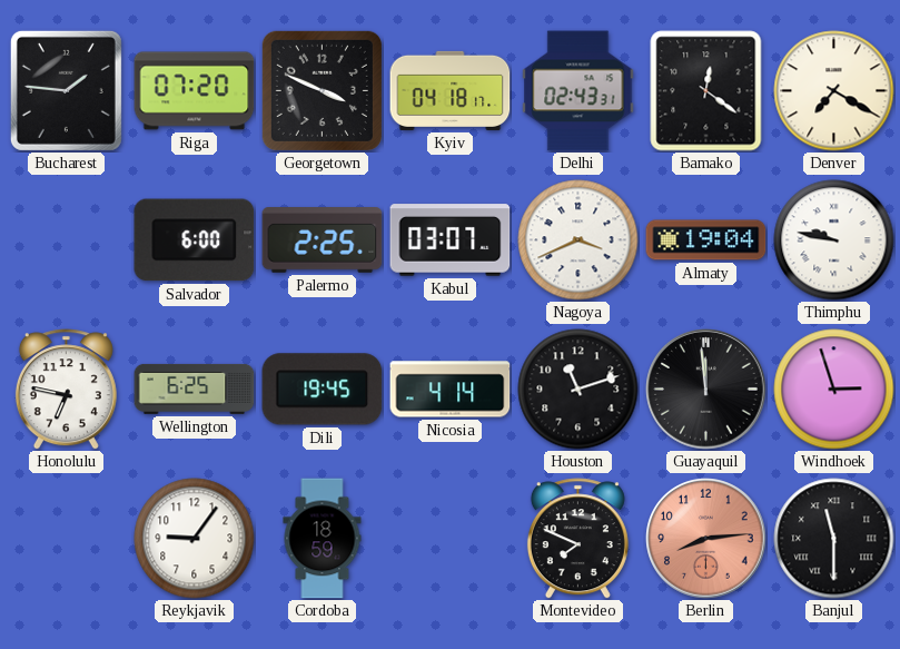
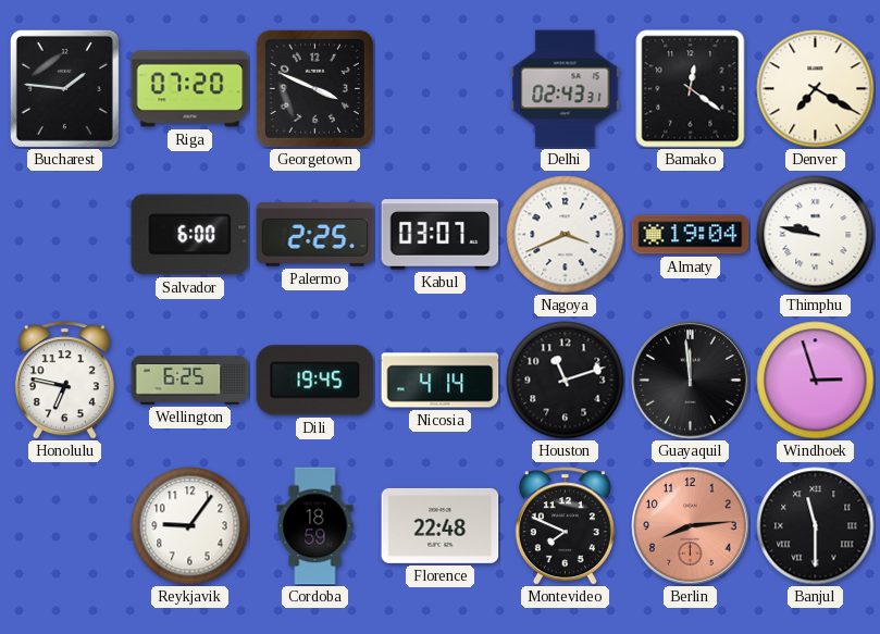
Kyiv: 04:18 -> none (451, 90)
Florence: none -> 22:48 (441, 525)
